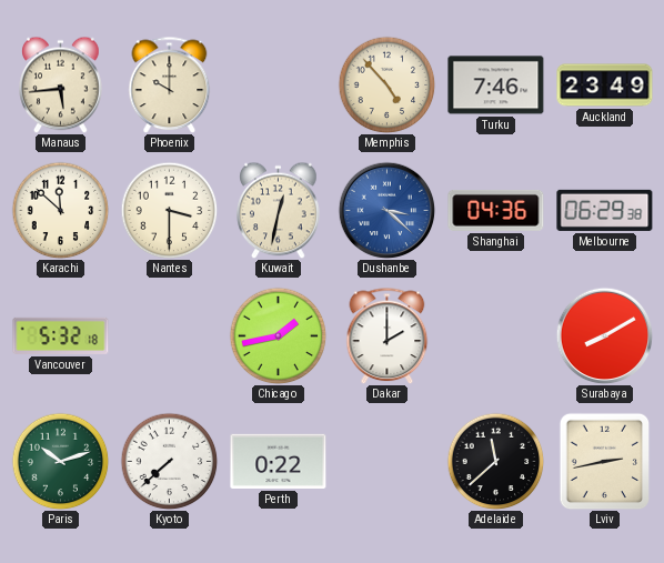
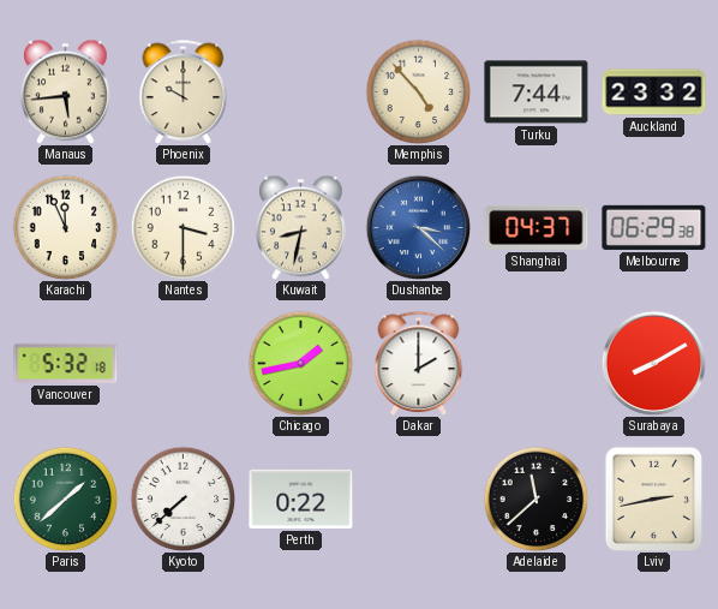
Turku: 7:46 -> 7:44 (537, 92)
Auckland: 23:49 -> 23:32 (654, 92)
Karachi: 11:52 -> 11:56 (65, 227)
Kuwait: 12:32 -> 8:32 (301, 227)
Shanghai: 04:36 -> 04:37 (537, 227)
Paris: 10:12 -> 1:38 (65, 498)
